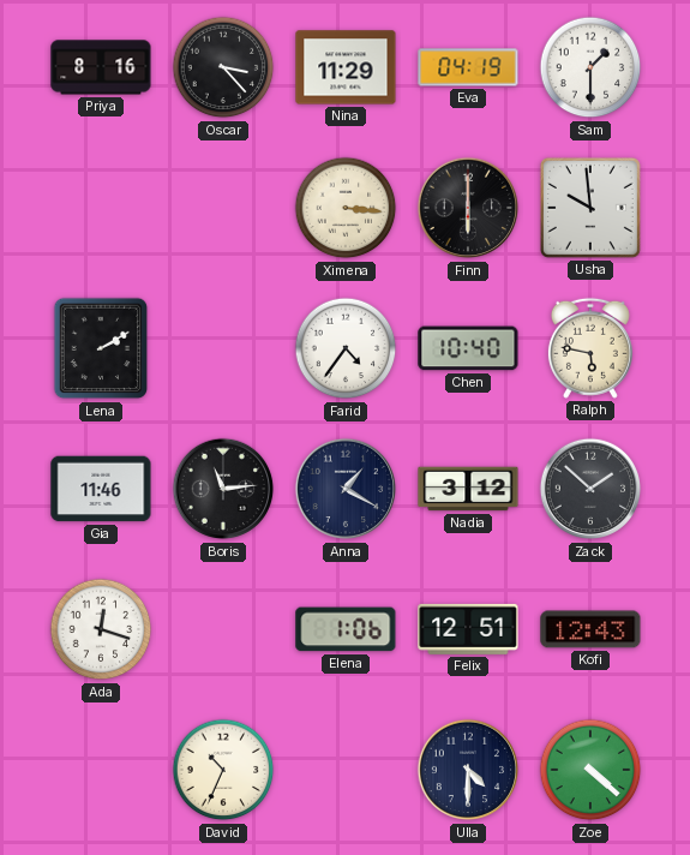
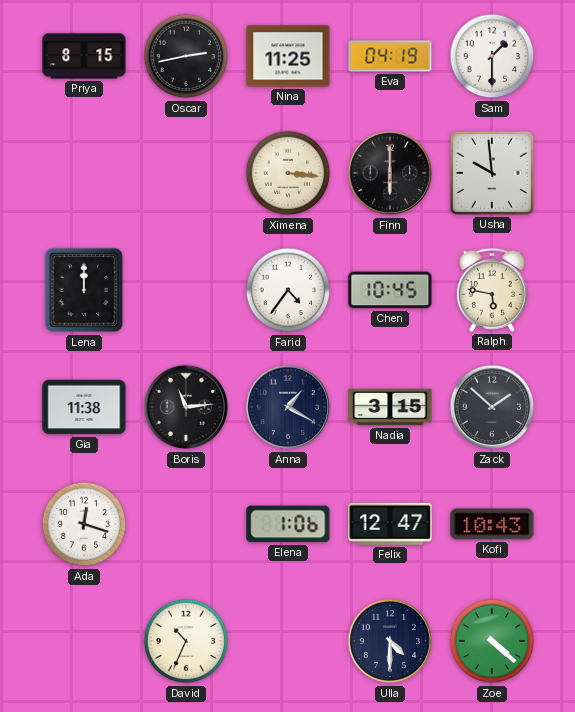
Priya: 8:16 -> 8:15 (84, 56)
Oscar: 3:23 -> 2:43 (186, 56)
Nina: 11:29 -> 11:25 (288, 56)
Lena: 2:10 -> 12:00 (84, 290)
Chen: 10:40 -> 10:45 (390, 290)
Gia: 11:46 -> 11:38 (84, 407)
Nadia: 3:12 -> 3:15 (390, 407)
Felix: 12:51 -> 12:47 (390, 524)
Kofi: 12:43 -> 10:43 (492, 524)
